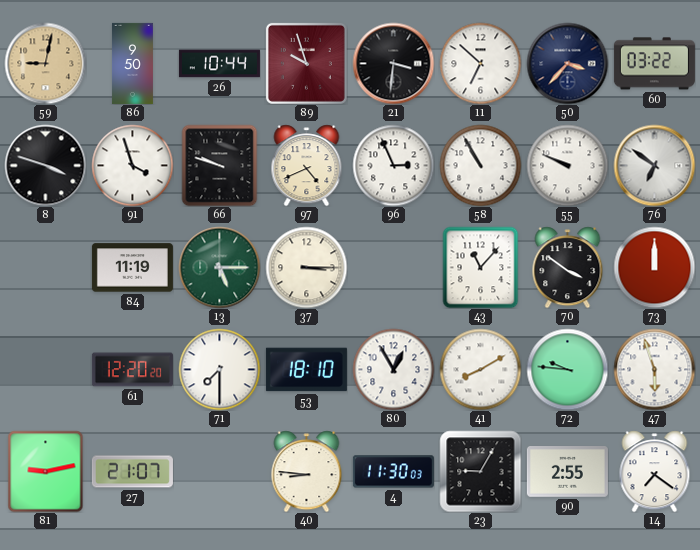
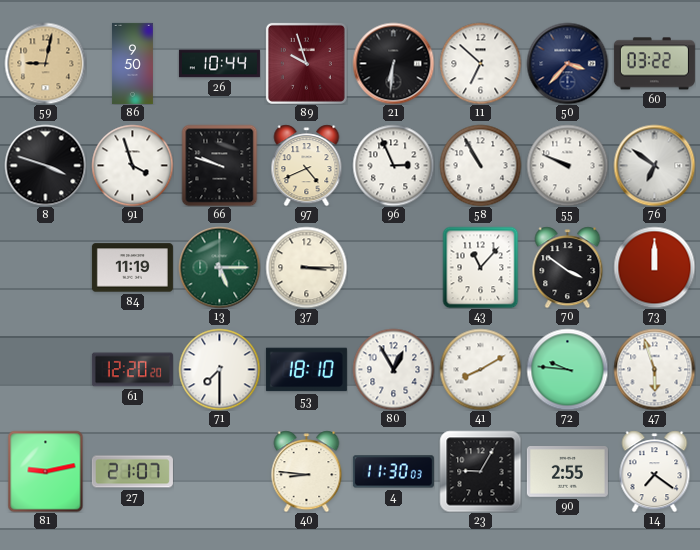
21: 3:31 -> 6:31 (393, 63)
